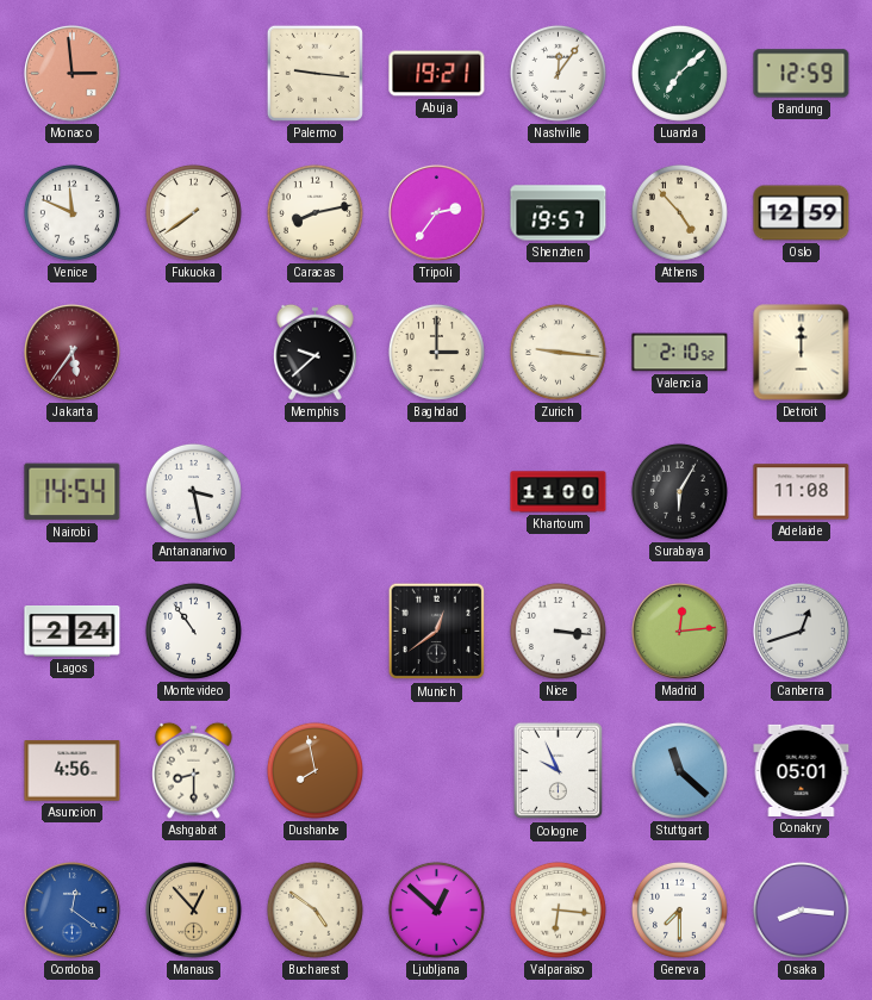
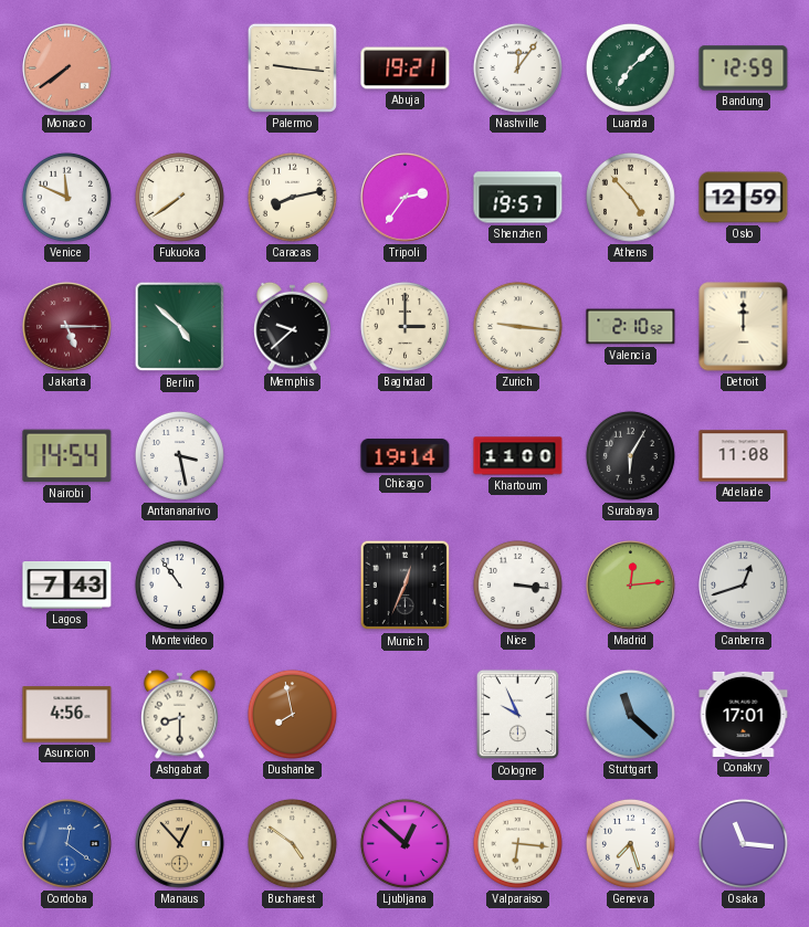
Monaco: 2:59 -> 7:39 (67, 69)
Jakarta: 5:36 -> 5:15 (67, 327)
Berlin: none -> 4:52 (180, 327)
Chicago: none -> 19:14 (406, 455)
Lagos: 2:24 -> 7:43 (67, 586)
Munich: 12:39 -> 12:34 (406, 586)
Conakry: 05:01 -> 17:01 (744, 714)
Geneva: 7:30 -> 7:27 (630, 843)
Osaka: 8:16 -> 11:16 (743, 843)
